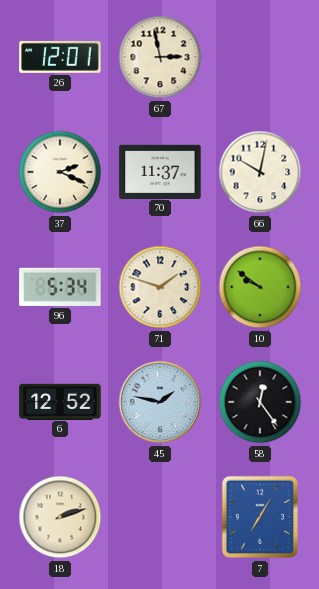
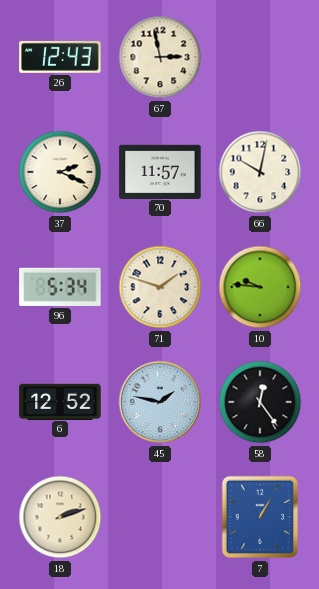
26: 12:01 -> 12:43 (60, 57)
70: 11:37 -> 11:57 (160, 171)
10: 9:51 -> 9:46 (260, 287)
7: 7:05 -> 1:05 (260, 517)
